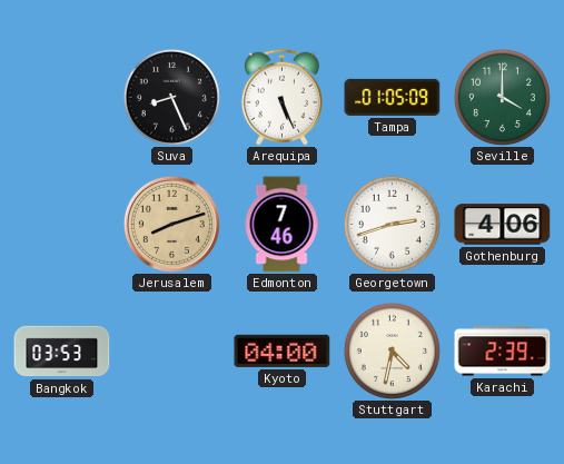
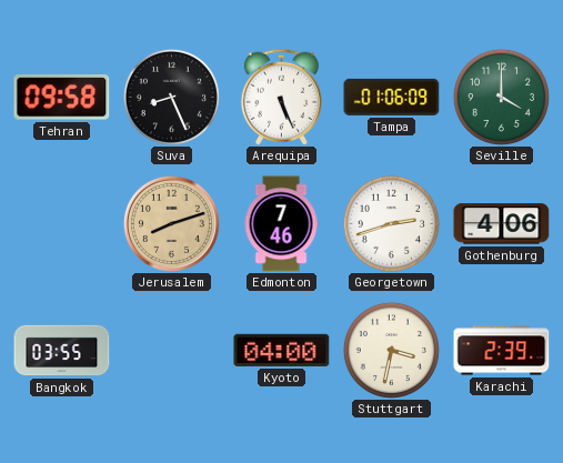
Tehran: none -> 09:58 (62, 98)
Tampa: 01:05 -> 01:06 (392, 97)
Bangkok: 03:53 -> 03:55 (62, 351)
Stuttgart: 4:32 -> 3:32 (391, 350)
